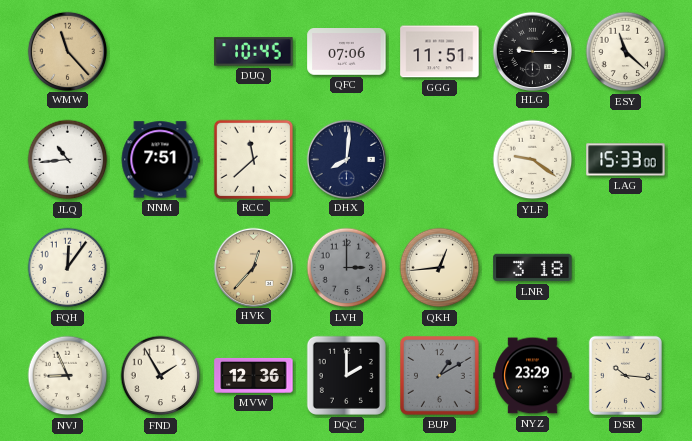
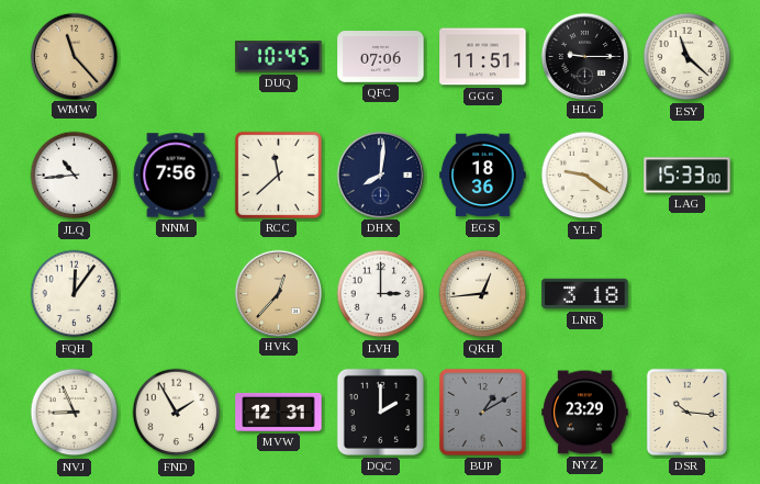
NNM: 7:51 -> 7:56 (176, 176)
EGS: none -> 18:36 (483, 176)
LVH dial: grey -> white (381, 294)
MVW: 12:36 -> 12:31 (279, 412)
